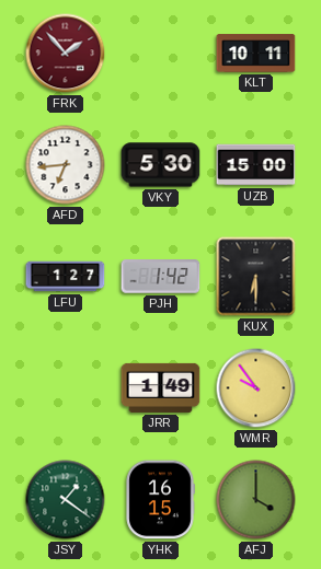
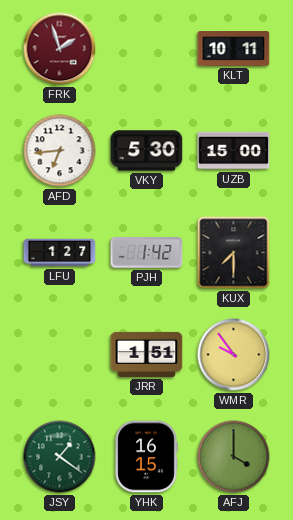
FRK: 1:53 -> 1:57 (60, 49)
KUX: 6:30 -> 7:30 (234, 253)
JRR: 1:49 -> 1:51 (147, 354)
